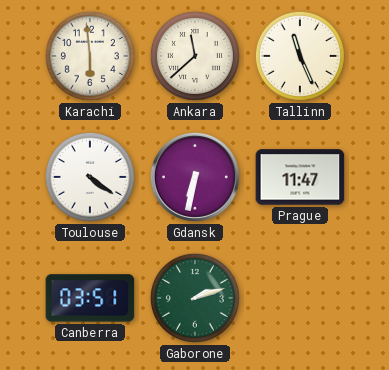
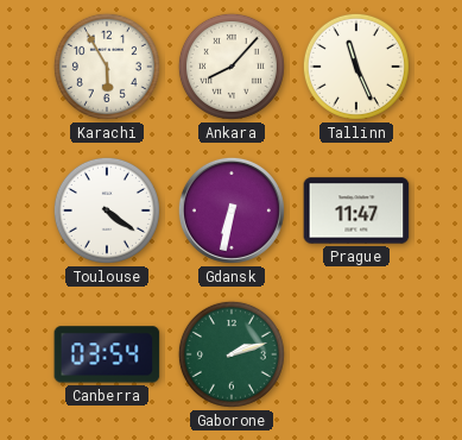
Karachi: 5:59 -> 5:55 (107, 67)
Ankara: 11:38 -> 8:07 (232, 67)
Canberra: 03:51 -> 03:54 (107, 354)
